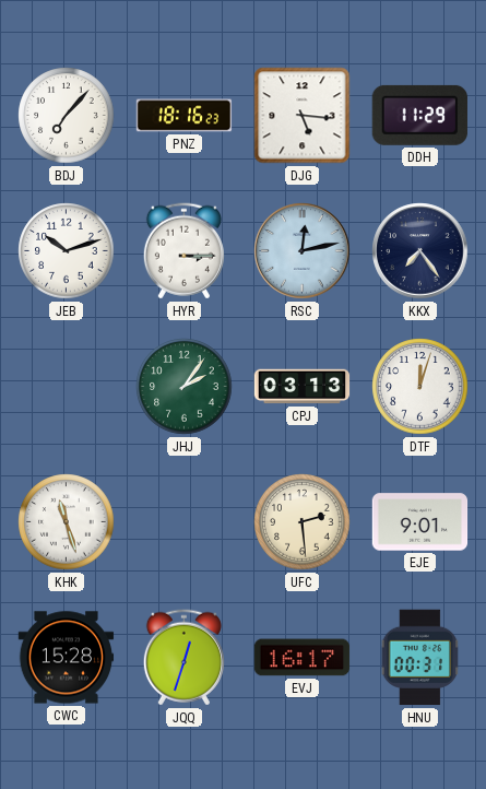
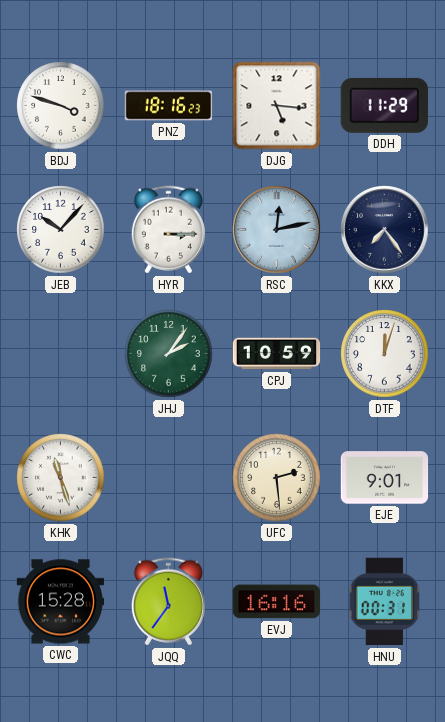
BDJ: 7:07 -> 3:48 (61, 106)
JEB: 10:12 -> 10:07 (61, 230)
CPJ: 03:13 -> 10:59 (277, 354)
JQQ: 12:33 -> 11:36 (168, 602)
EVJ: 16:17 -> 16:16 (277, 602)
